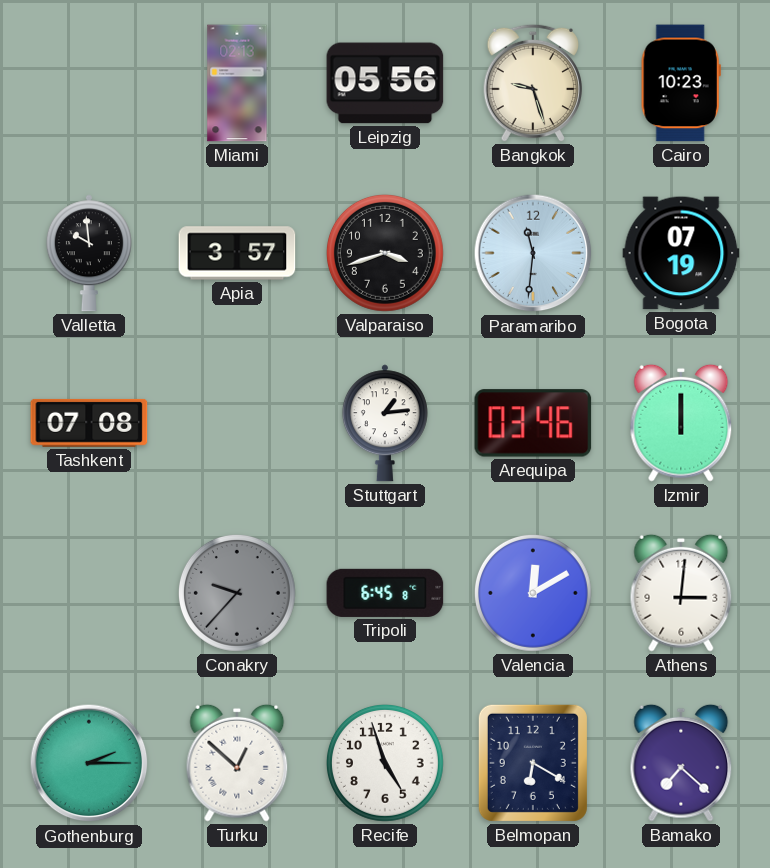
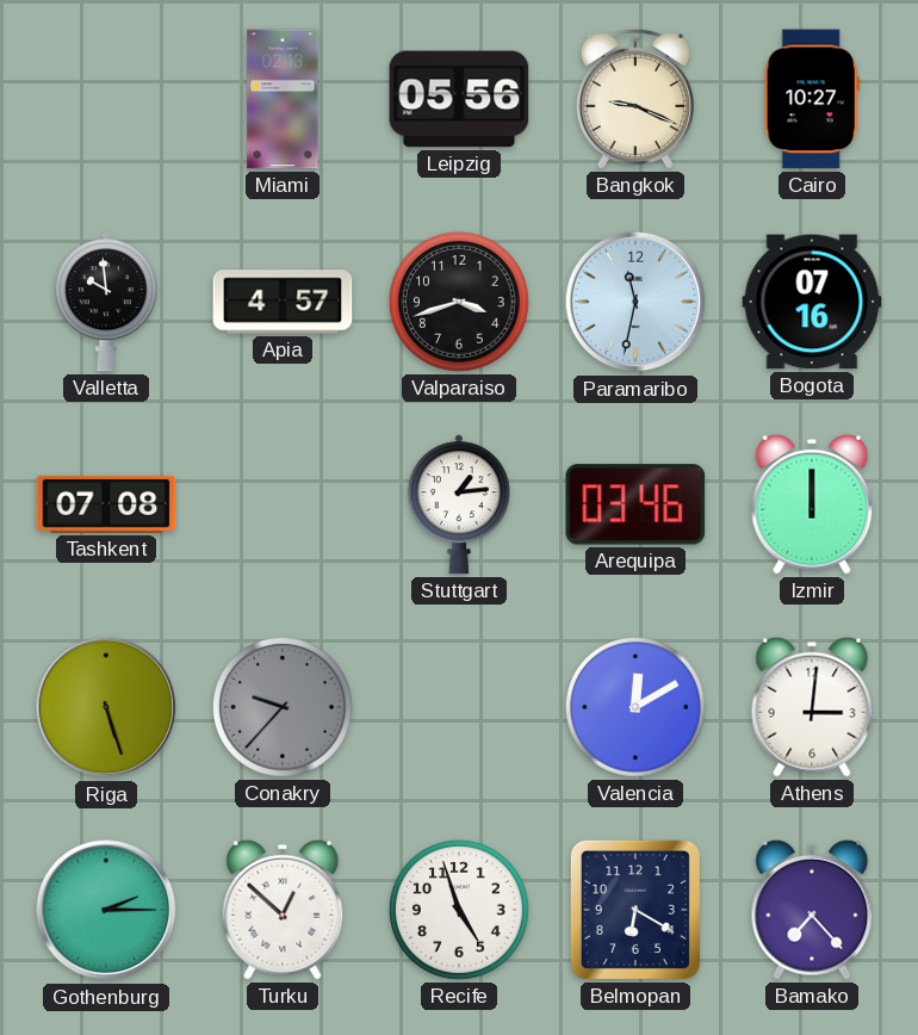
Bangkok: 9:27 -> 9:19 (634, 99)
Cairo: 10:23 -> 10:27 (812, 99)
Apia: 3:57 -> 4:57 (283, 302)
Paramaribo: 11:31 -> 11:32 (635, 302)
Bogota: 07:19 -> 07:16 (812, 302)
Riga: none -> 5:27 (106, 707)
Tripoli: 6:45 -> none (385, 593)
Bamako: 7:22 -> 7:23 (812, 910)
